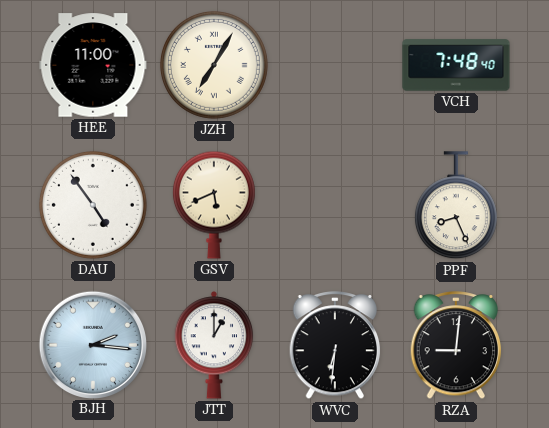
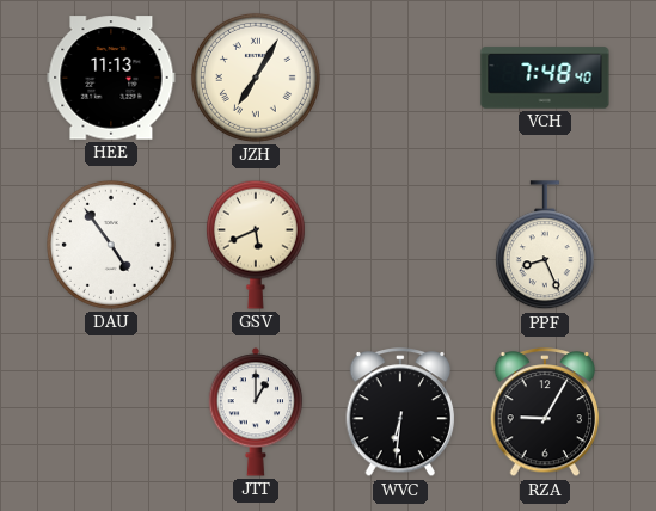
HEE: 11:00 -> 11:13 (111, 78)
BJH: 2:16 -> none (92, 344)
RZA: 9:01 -> 9:05 (545, 413)
